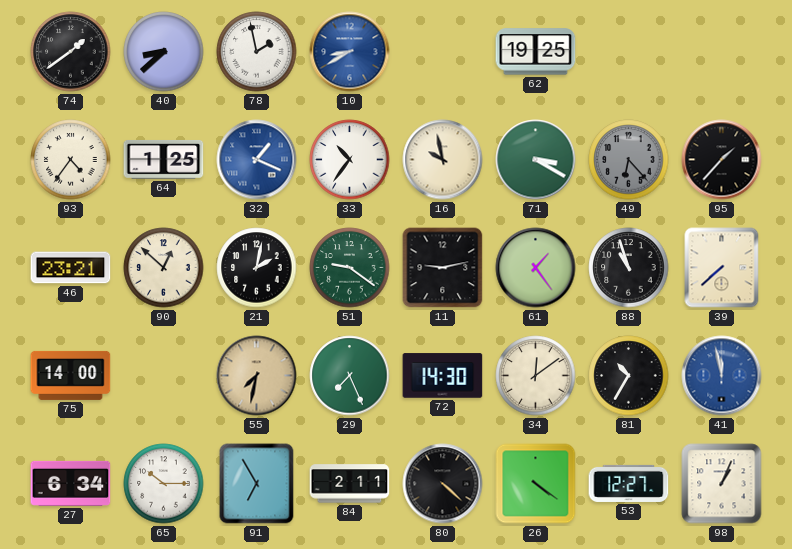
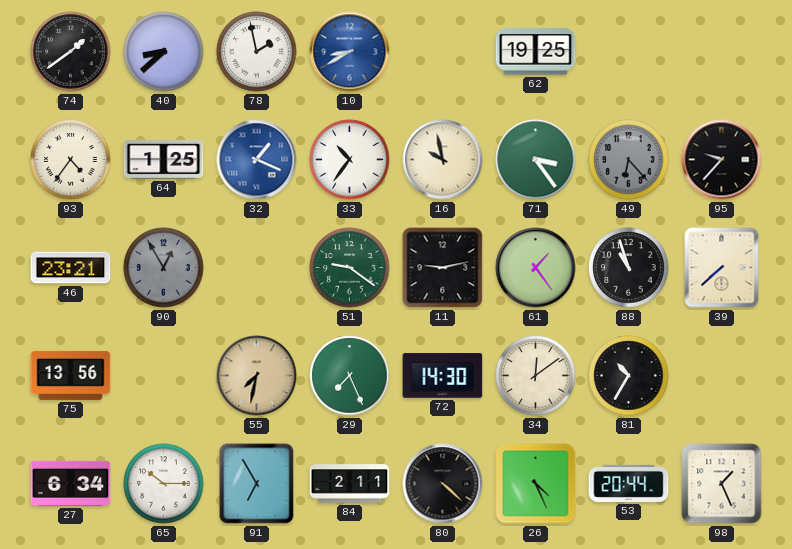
71: 3:20 -> 3:24 (536, 160)
95: 1:37 -> 9:37 (722, 160)
90: 12:52 -> 12:55 (164, 268)
90 dial: cream -> grey (164, 268)
21: 2:02 -> none (257, 268)
75: 14:00 -> 13:56 (71, 375)
41: 11:58 -> none (722, 376)
26: 4:21 -> 4:26 (536, 484)
53: 12:27 -> 20:44 (629, 483)
98: 1:04 -> 1:26 (722, 484)
